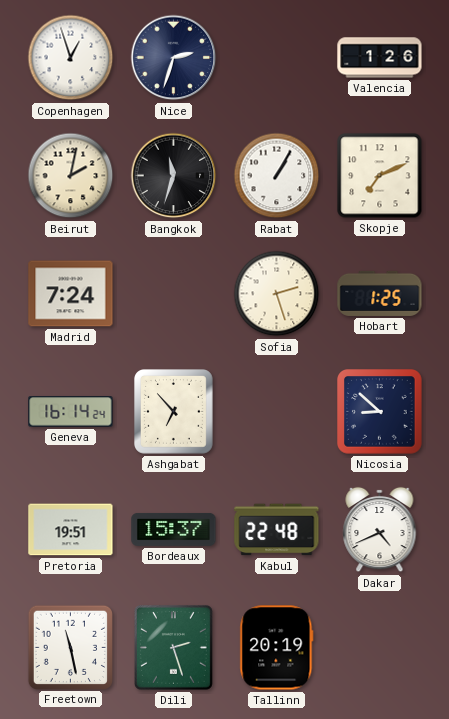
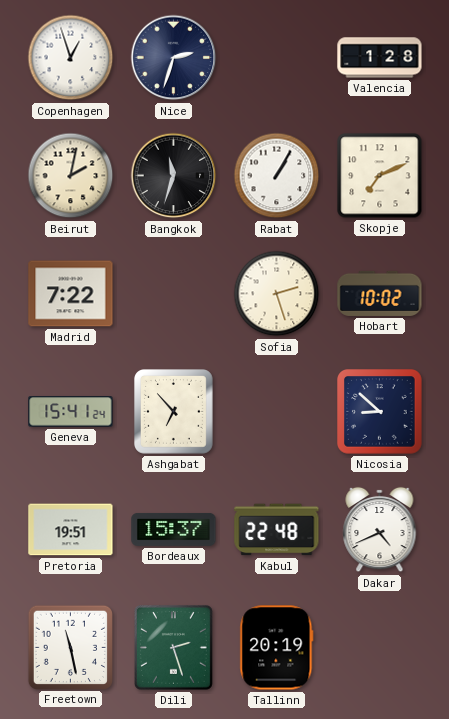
Valencia: 1:26 -> 1:28 (380, 58)
Madrid: 7:24 -> 7:22 (71, 294)
Hobart: 1:25 -> 10:02 (380, 293)
Geneva: 16:14 -> 15:41 (71, 412)
